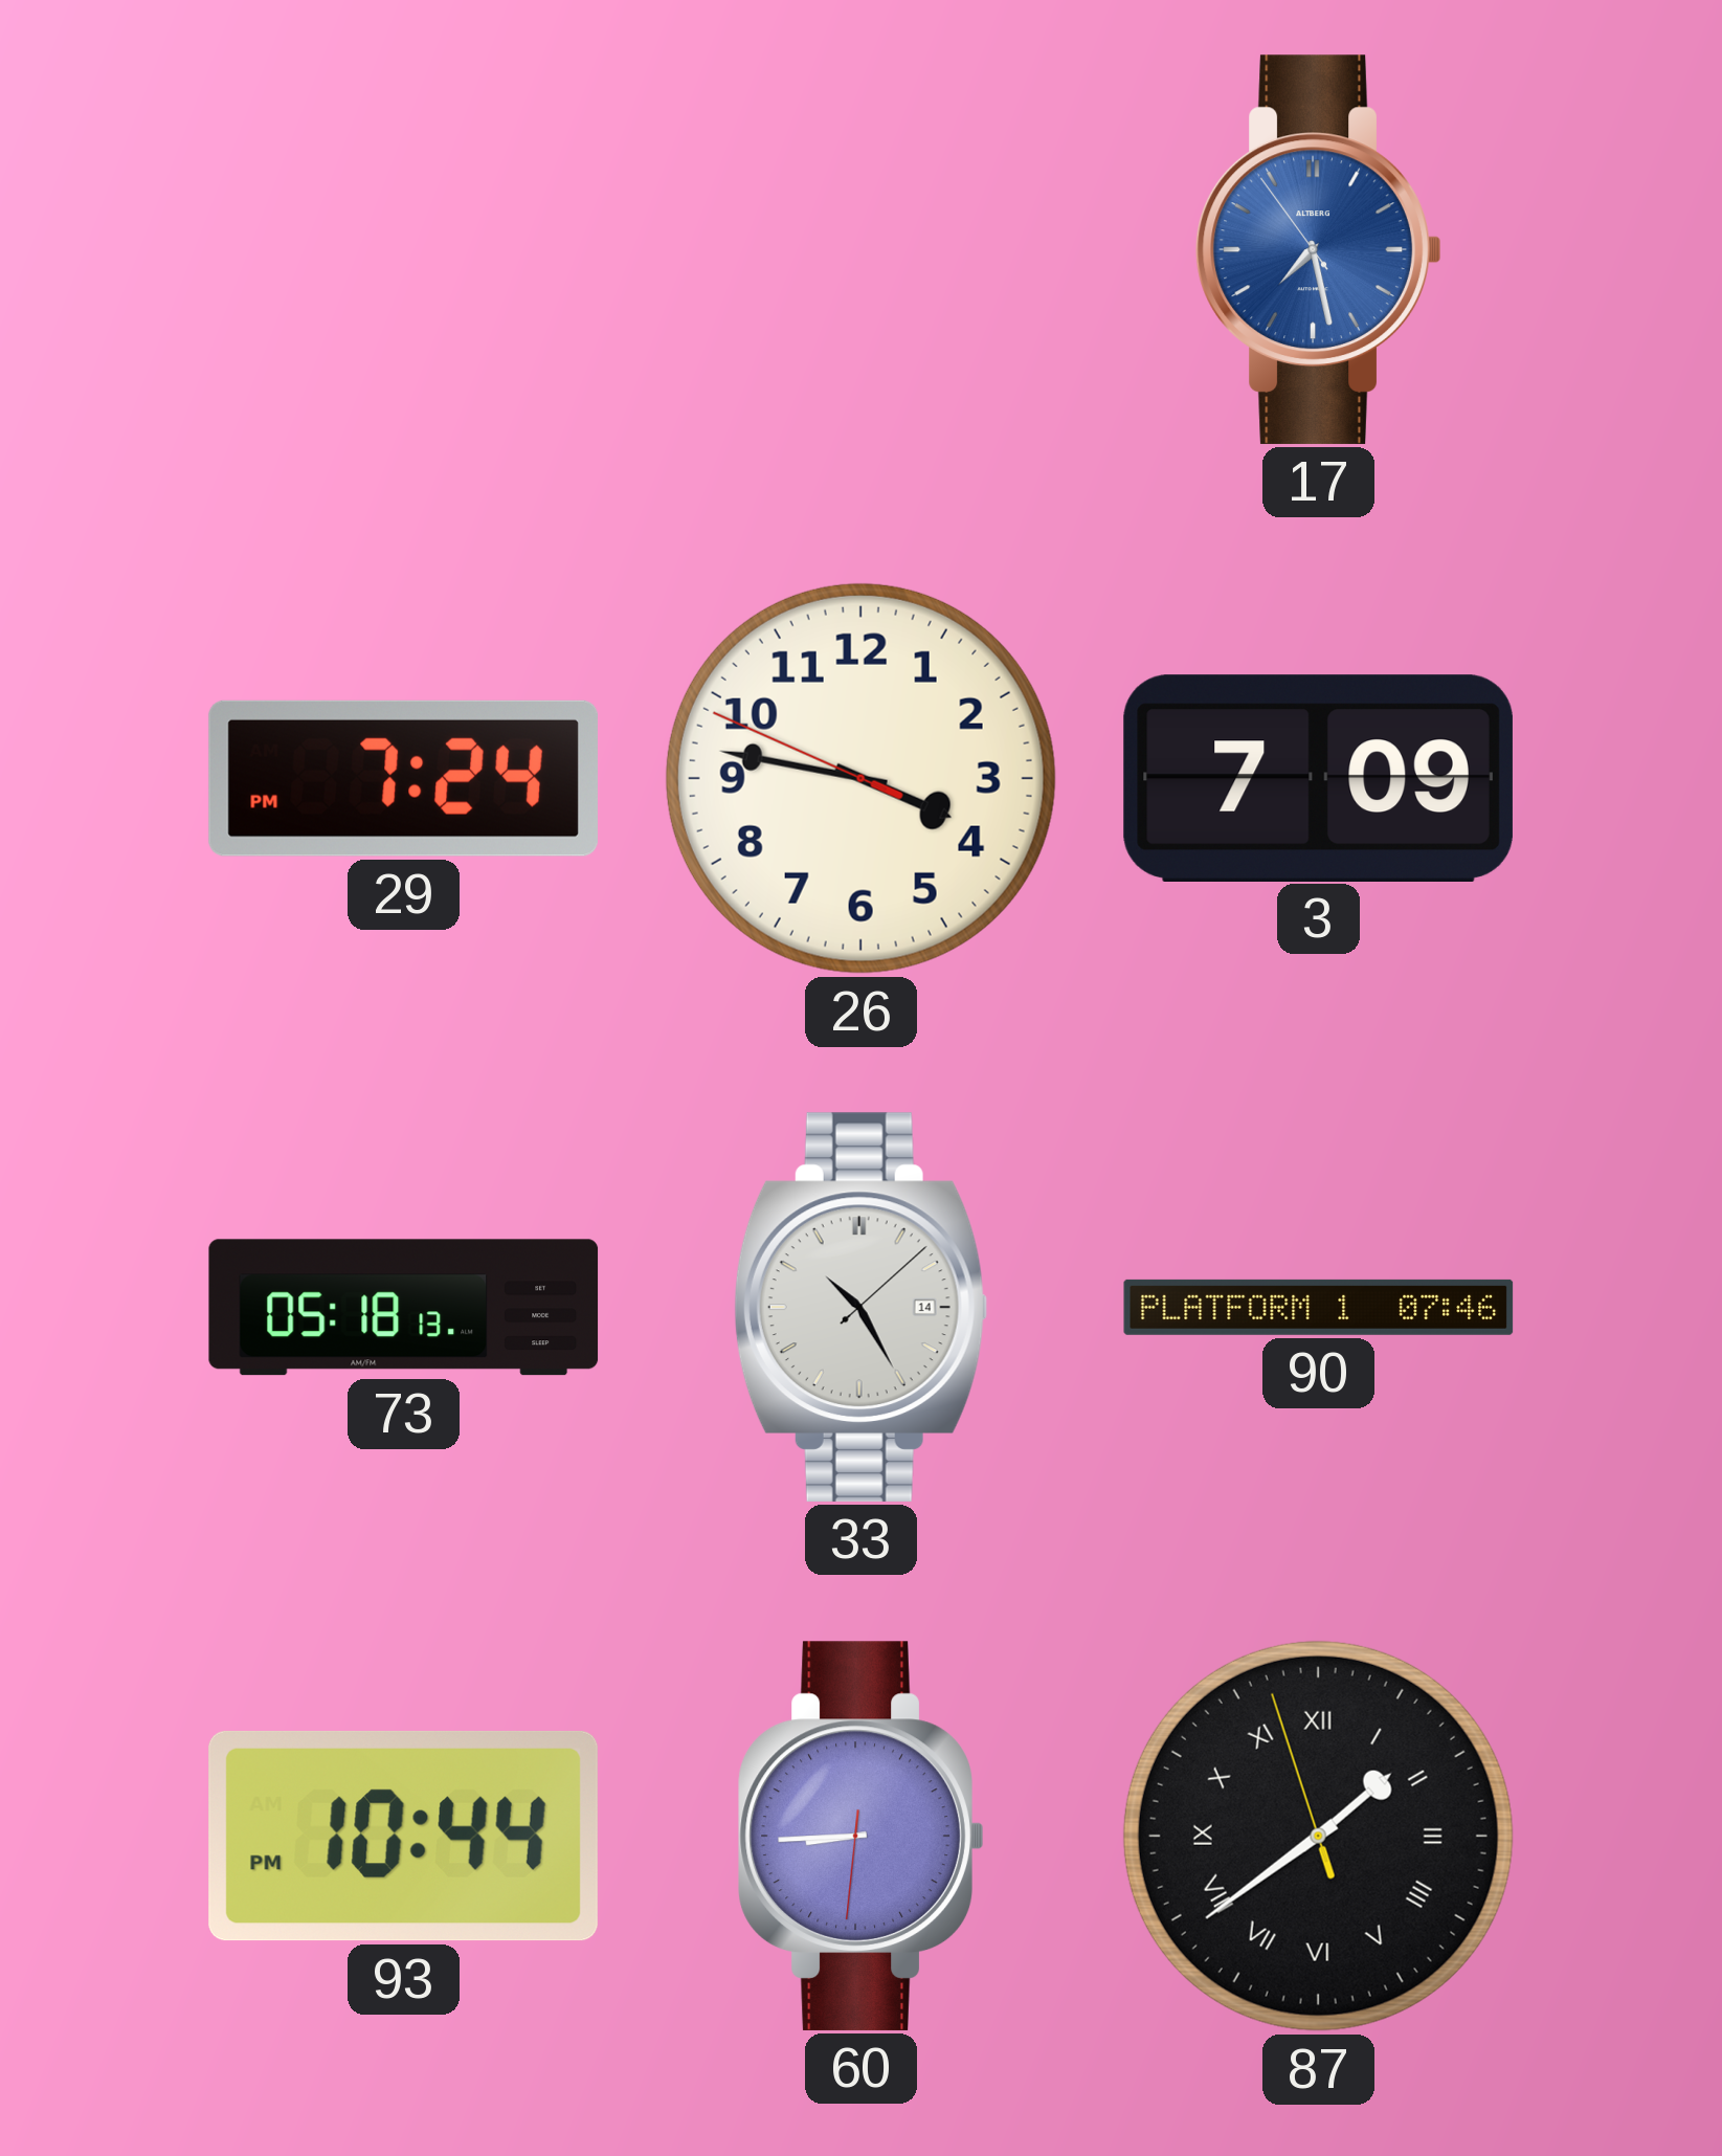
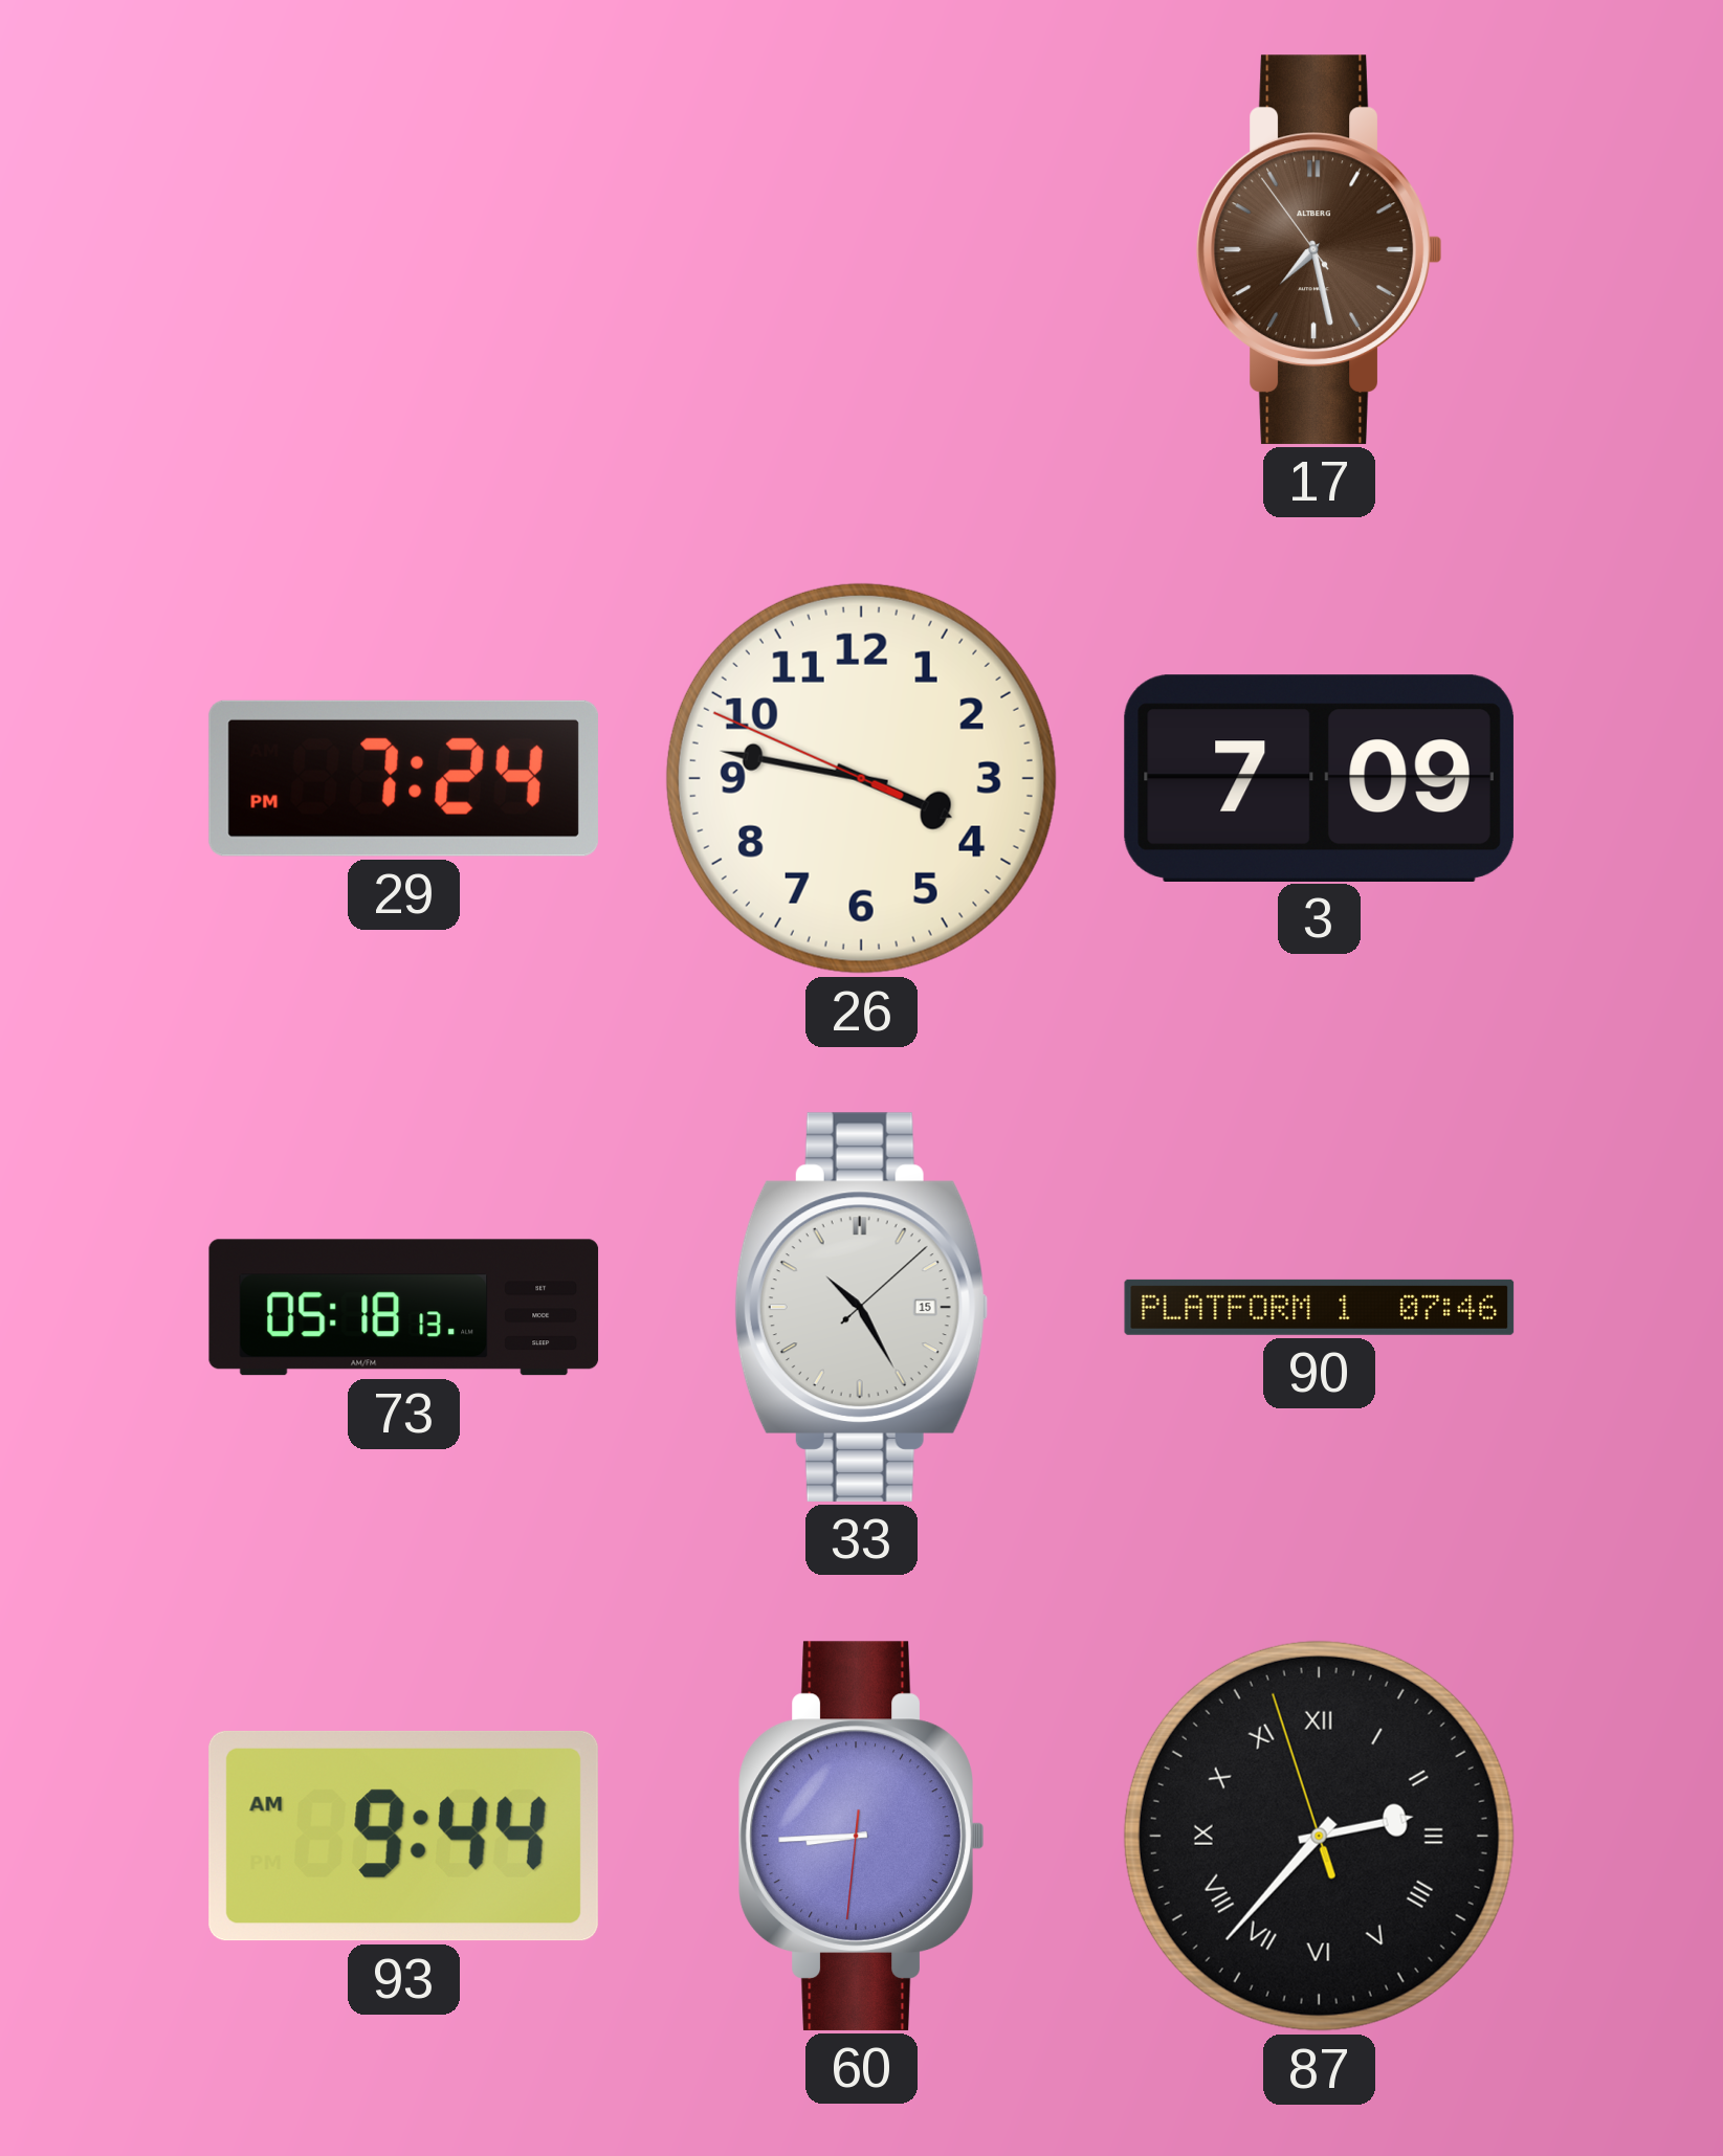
17 dial: blue -> brown (1320, 249)
33 date: 14 -> 15 (861, 1307)
93: 10:44 -> 9:44 (403, 1836)
87: 1:38 -> 2:36 (1319, 1836)
